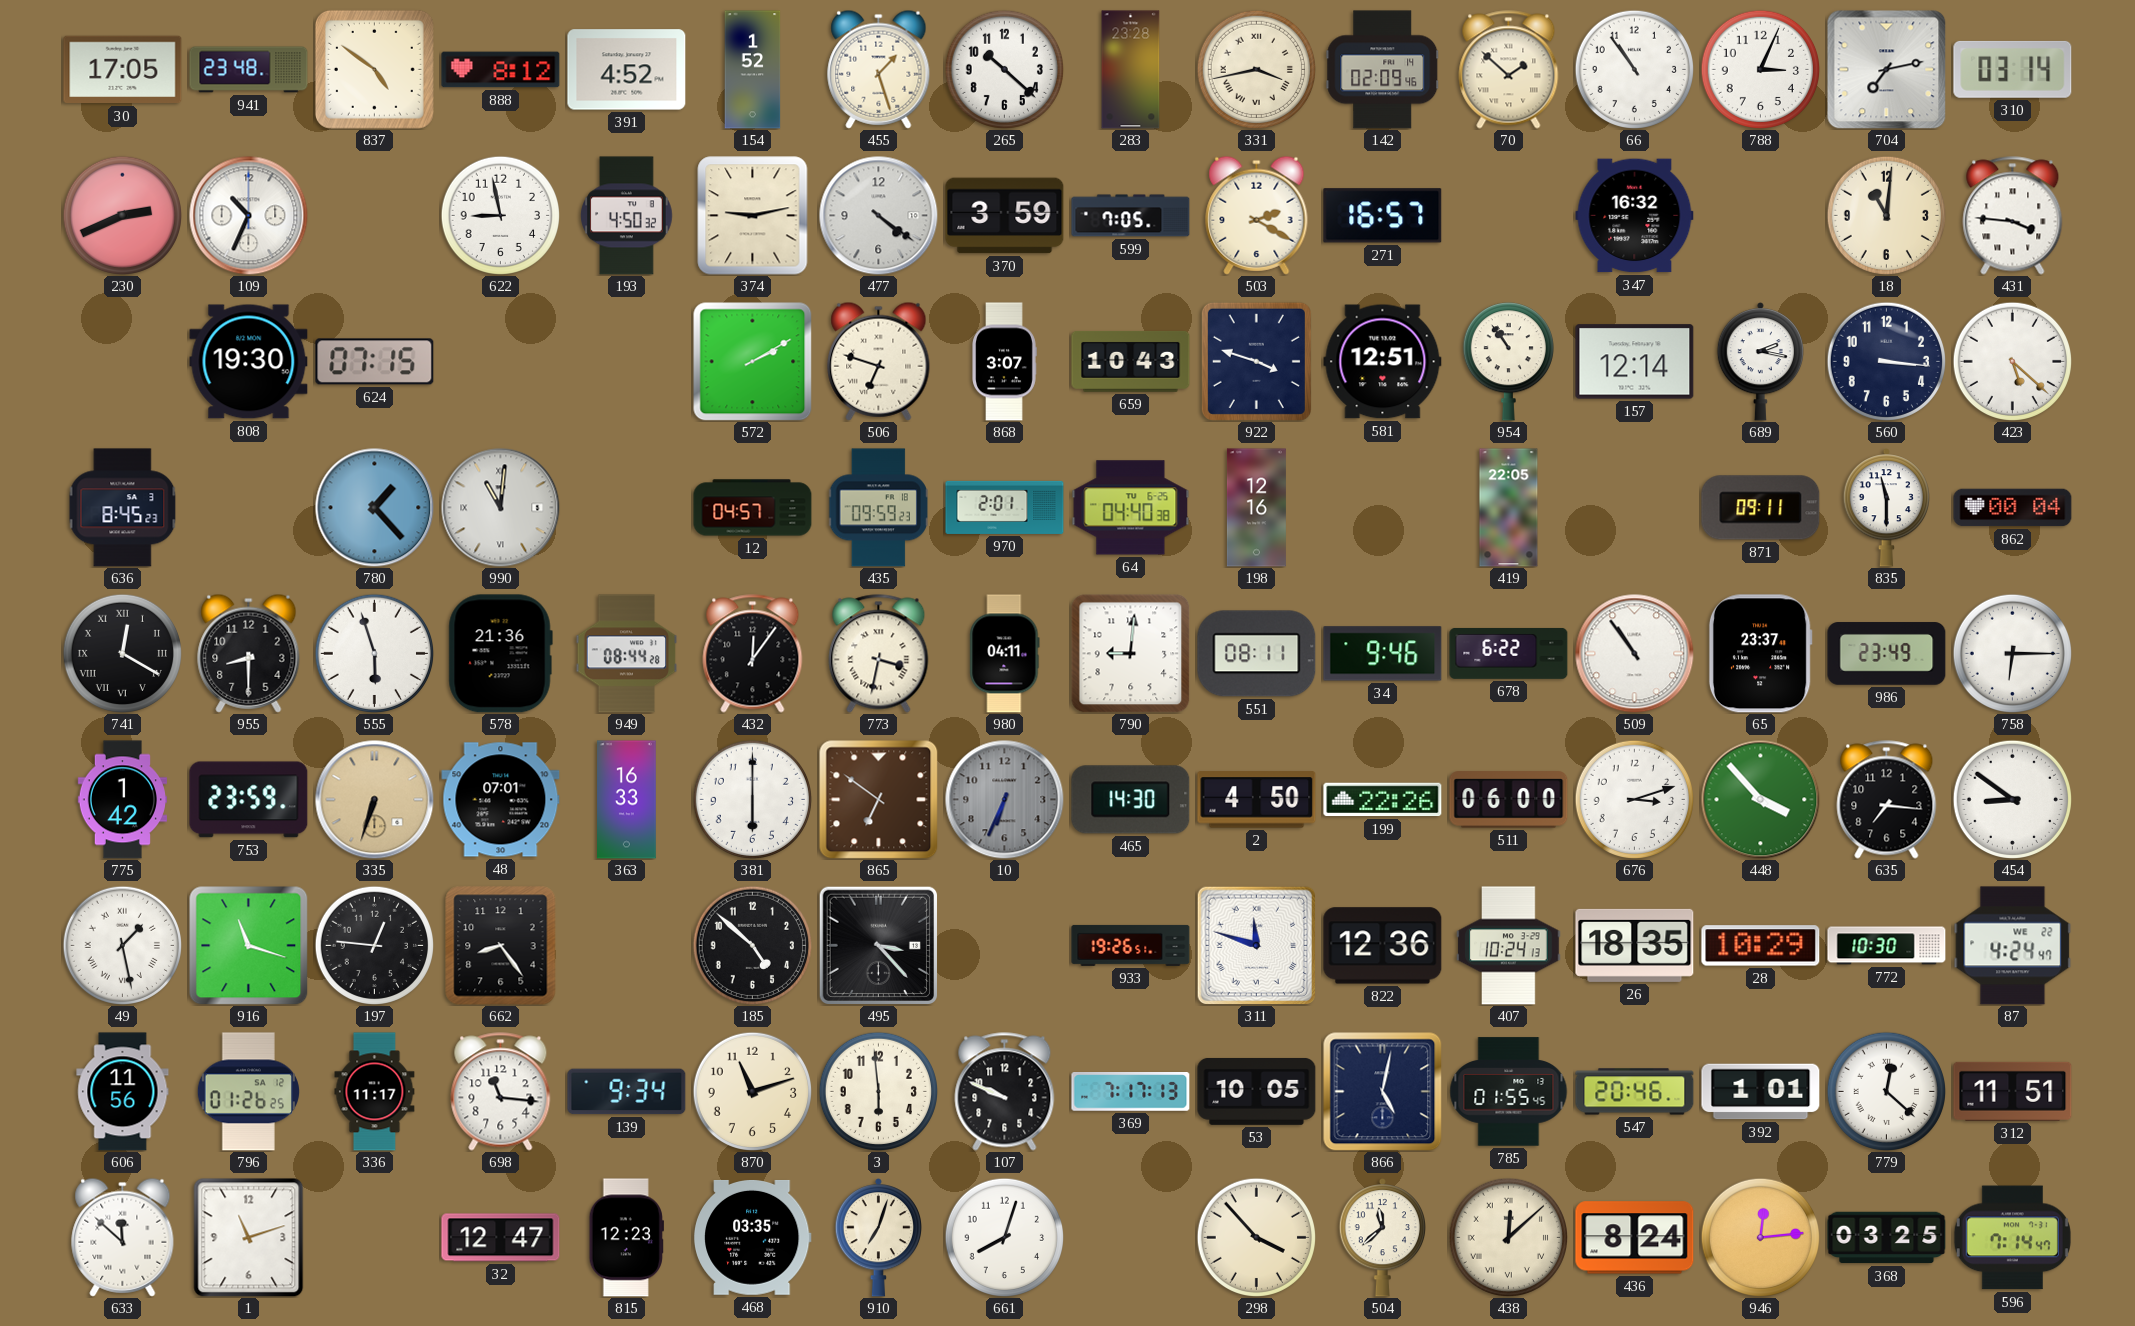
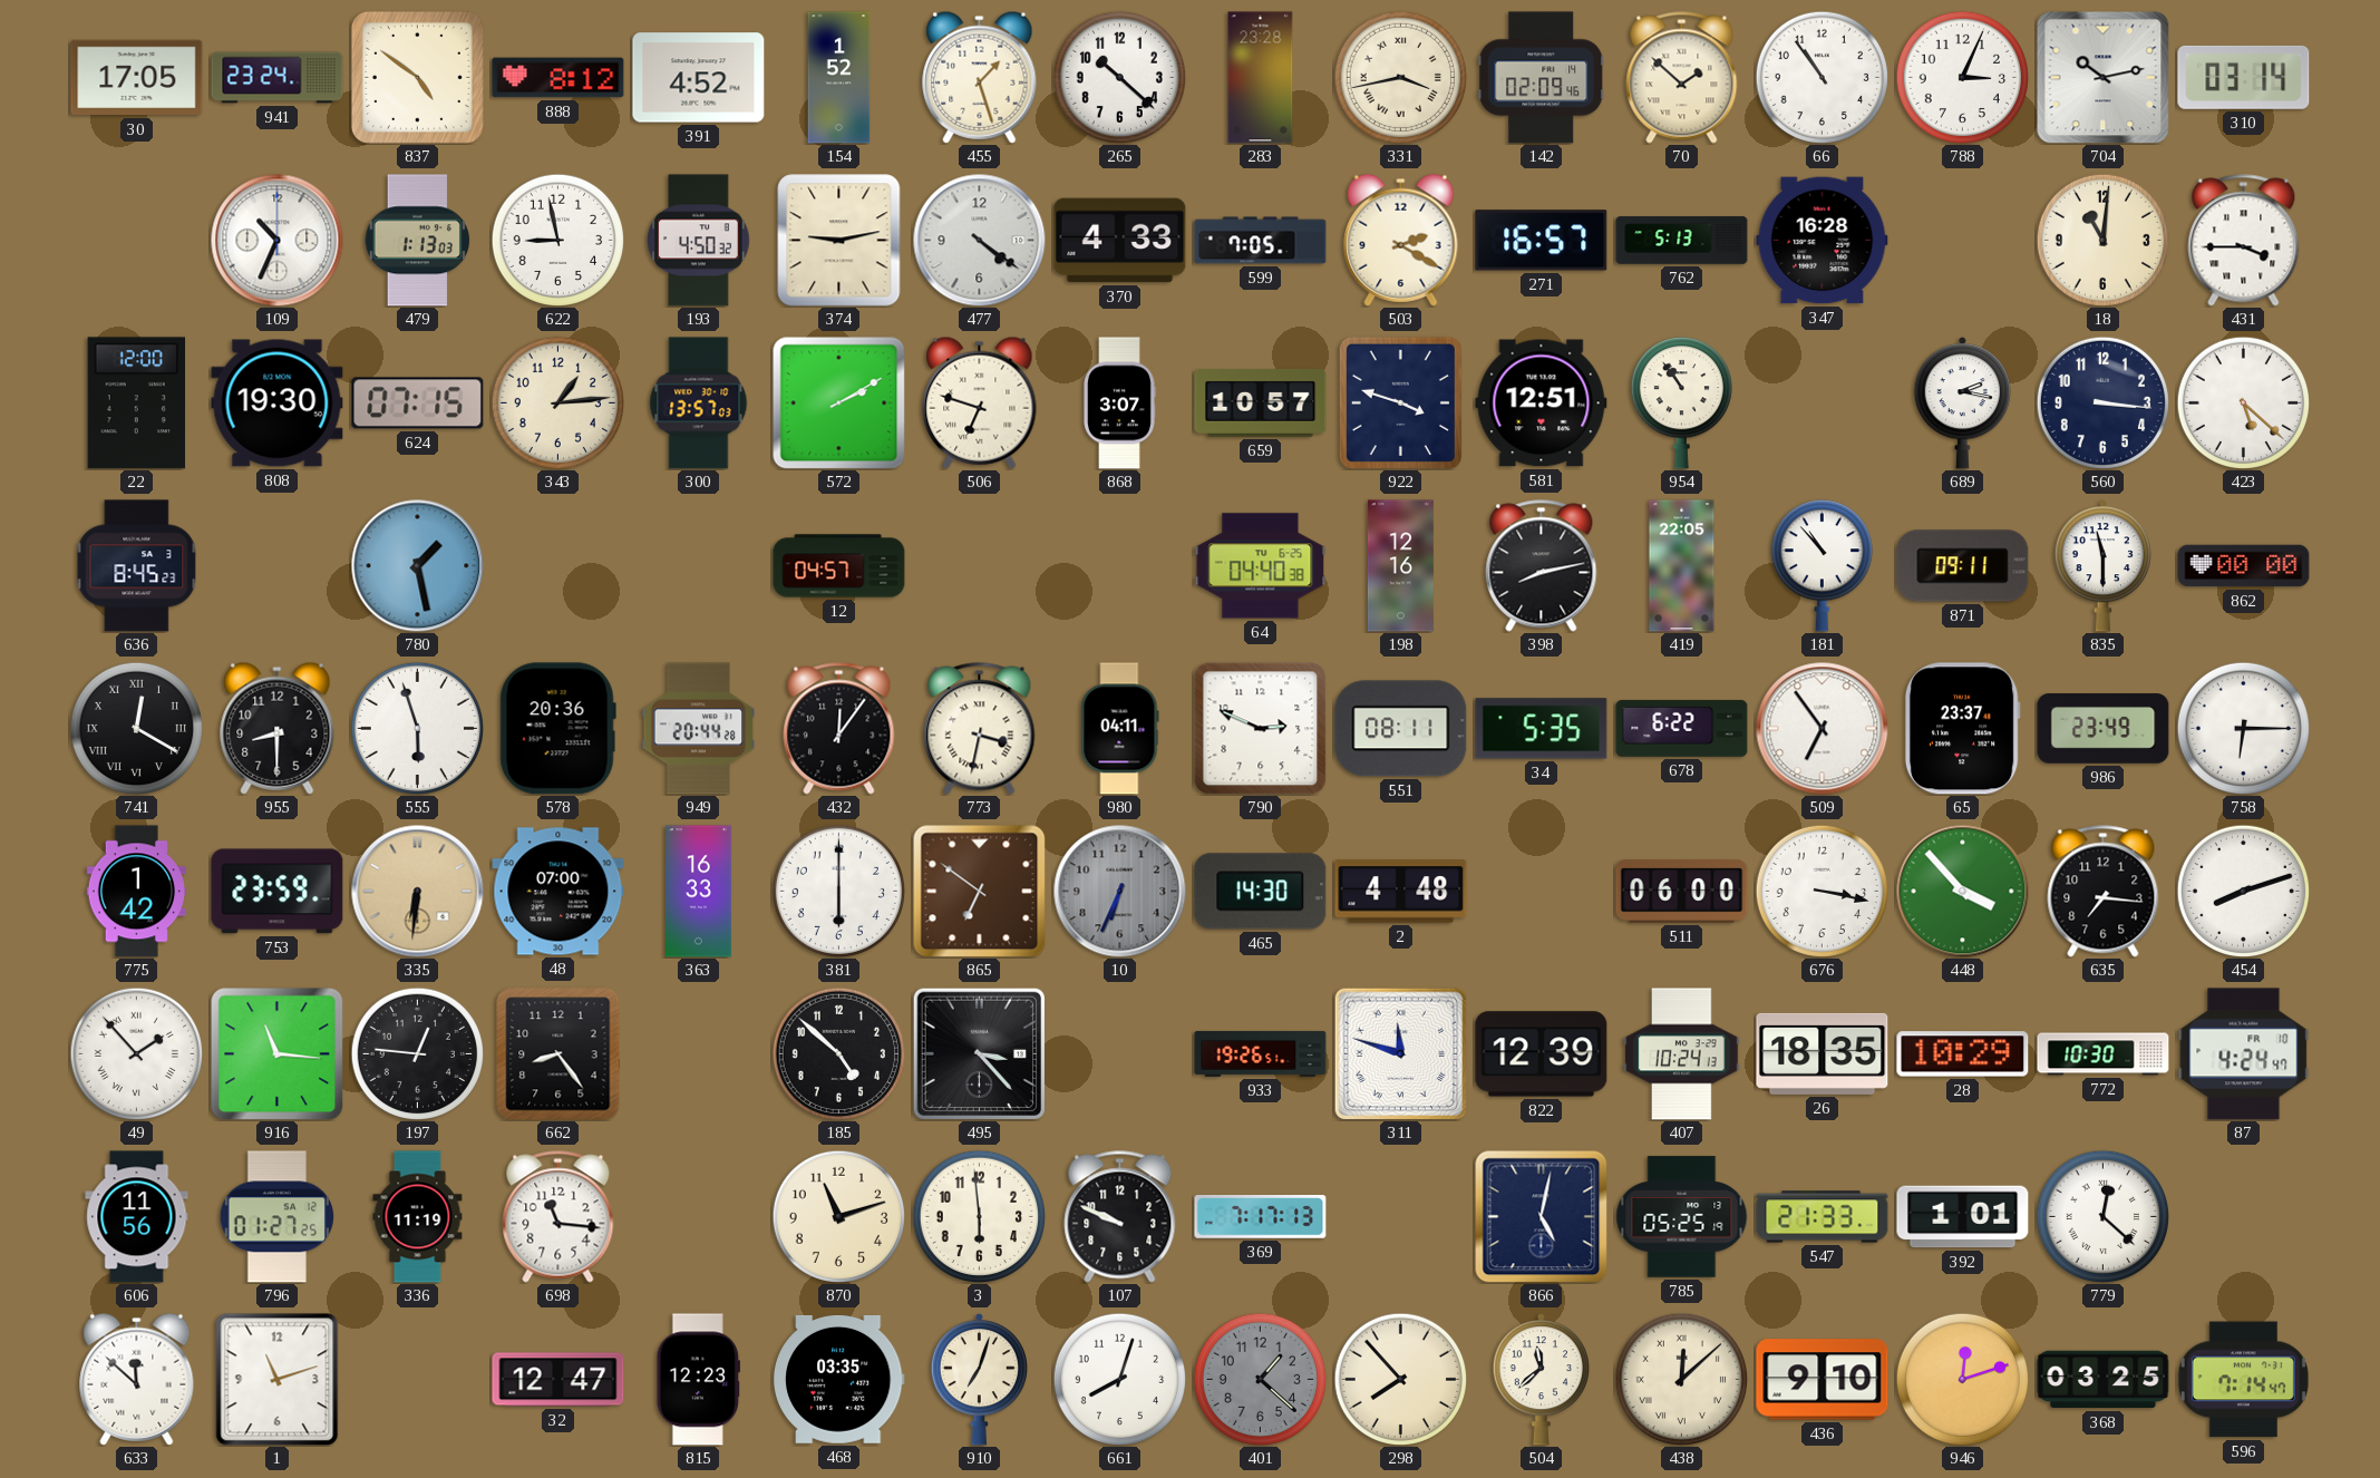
941: 23:48 -> 23:24 (278, 78)
704: 7:13 -> 10:13 (2102, 77)
230: 2:41 -> none (122, 215)
479: none -> 1:13 (417, 241)
370: 3:59 -> 4:33 (1120, 241)
762: none -> 5:13 (1682, 241)
347: 16:32 -> 16:28 (1823, 241)
431: 3:46 -> 3:45 (2244, 241)
22: none -> 12:00 (137, 403)
343: none -> 1:14 (557, 402)
300: none -> 13:57 (699, 403)
659: 10:43 -> 10:57 (1261, 402)
157: 12:14 -> none (1635, 362)
780: 1:23 -> 1:28 (418, 566)
990: 11:01 -> none (501, 508)
435: 09:59 -> none (879, 508)
970: 2:01 -> none (1005, 507)
398: none -> 8:13 (1542, 566)
181: none -> 10:53 (1822, 566)
862: 00:04 -> 00:00 (2244, 566)
578: 21:36 -> 20:36 (557, 729)
949: 08:44 -> 20:44 (699, 729)
790: 9:01 -> 2:49 (1260, 728)
34: 9:46 -> 5:35 (1542, 729)
509: 10:54 -> 6:54 (1823, 729)
335: 6:33 -> 6:31 (418, 892)
48: 07:01 -> 07:00 (558, 892)
2: 4:50 -> 4:48 (1401, 892)
199: 22:26 -> none (1383, 800)
676: 3:12 -> 3:17 (1822, 891)
454: 8:51 -> 8:12 (2243, 891)
49: 1:28 -> 1:53 (136, 1053)
916: 11:18 -> 11:16 (276, 1053)
822: 12:36 -> 12:39 (1542, 1054)
87 date: WE 22 -> FR 10 (2244, 1054)
796: 01:26 -> 01:27 (276, 1217)
336: 11:17 -> 11:19 (418, 1217)
139: 9:34 -> none (627, 1092)
53: 10:05 -> none (1257, 1091)
785: 01:55 -> 05:25 (1682, 1217)
547: 20:46 -> 21:33 (1823, 1217)
312: 11:51 -> none (2013, 1091)
401: none -> 1:22 (1260, 1379)
298: 3:53 -> 7:53 (1400, 1379)
436: 8:24 -> 9:10 (1823, 1380)
946: 12:14 -> 12:12 (1962, 1379)
